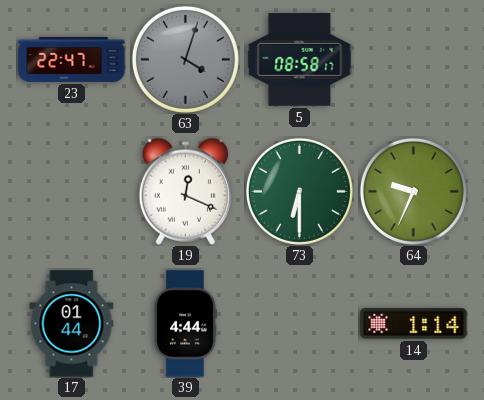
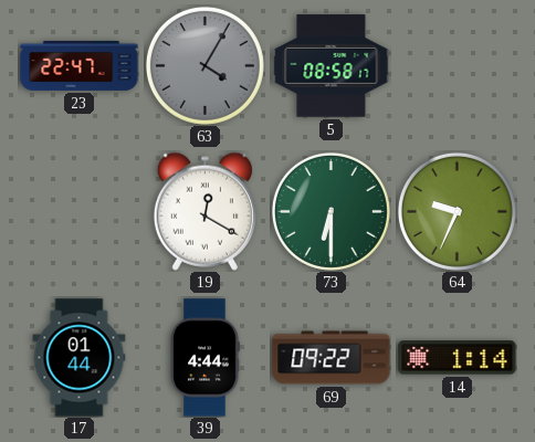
63: 4:03 -> 4:05 (204, 65)
19: 12:19 -> 12:20 (204, 211)
69: none -> 09:22 (332, 358)
